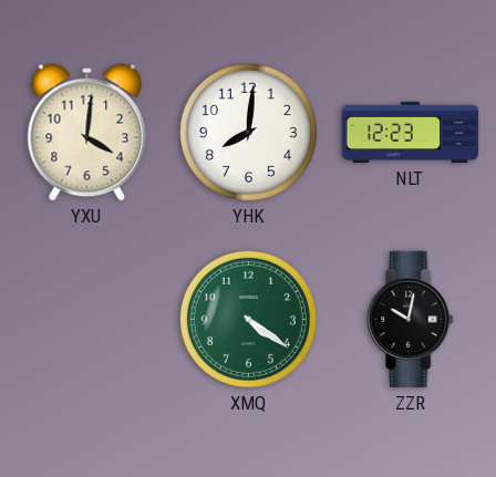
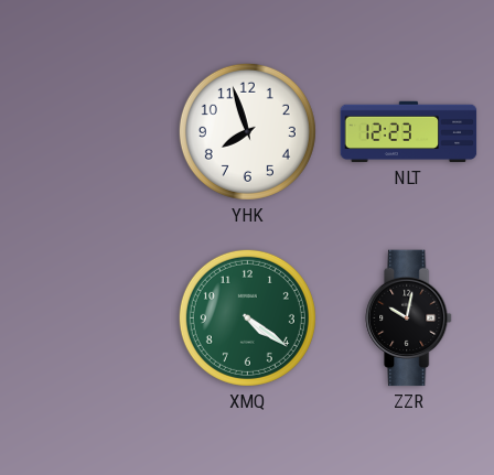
YXU: 4:01 -> none (87, 133)
YHK: 8:01 -> 7:57 (247, 131)
